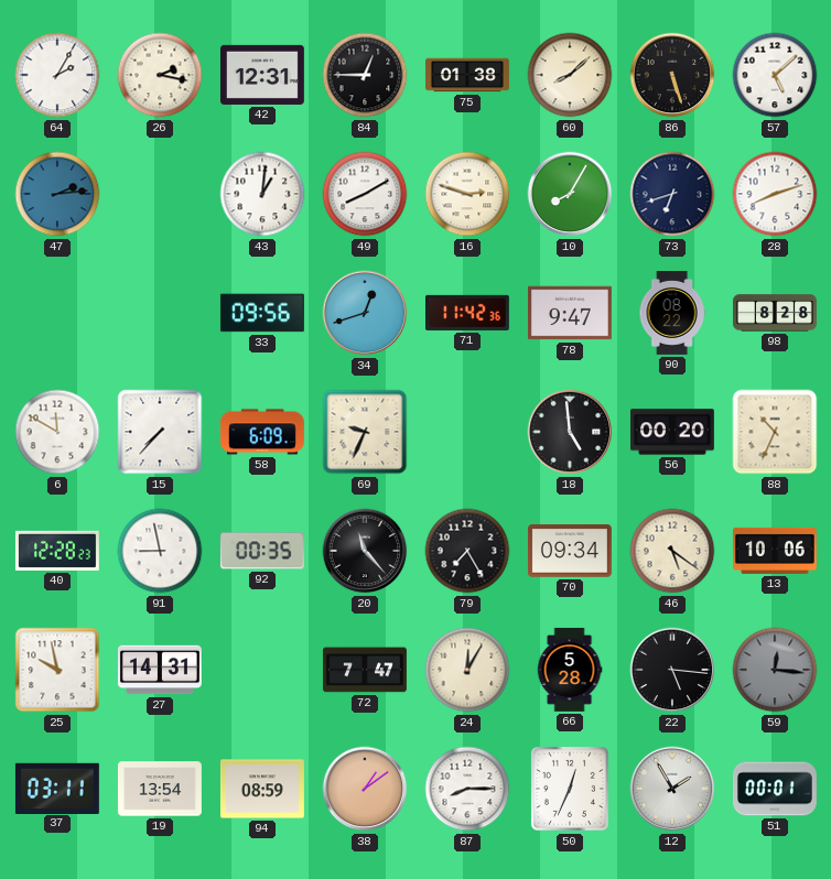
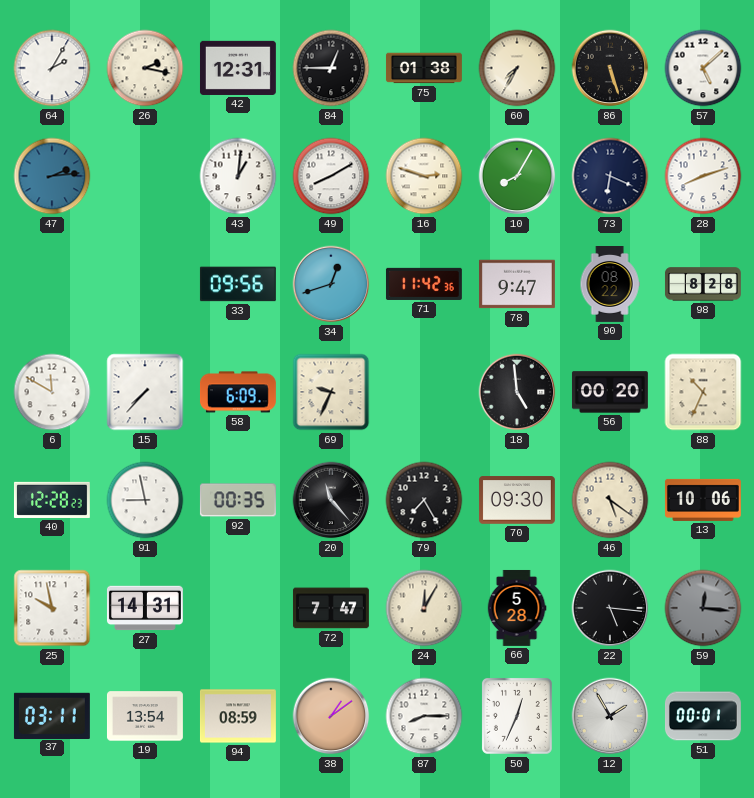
60: 8:08 -> 7:35 (517, 68)
73: 6:42 -> 6:19 (610, 176)
70: 09:34 -> 09:30 (517, 500)
